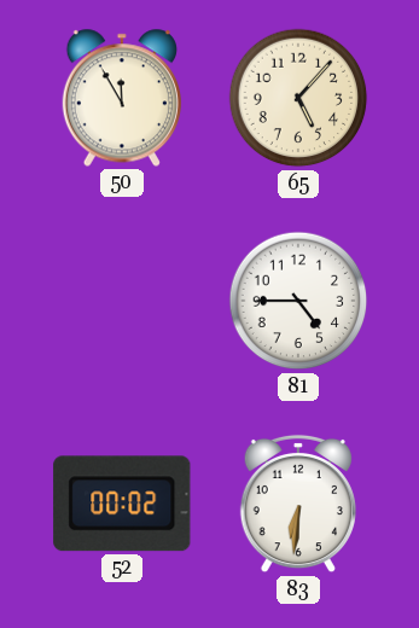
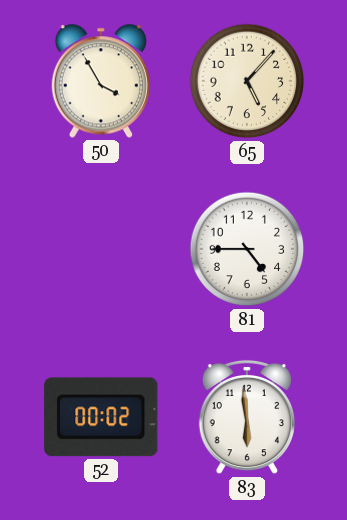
50: 11:55 -> 3:55 (101, 81)
83: 6:31 -> 5:59 (247, 417)
